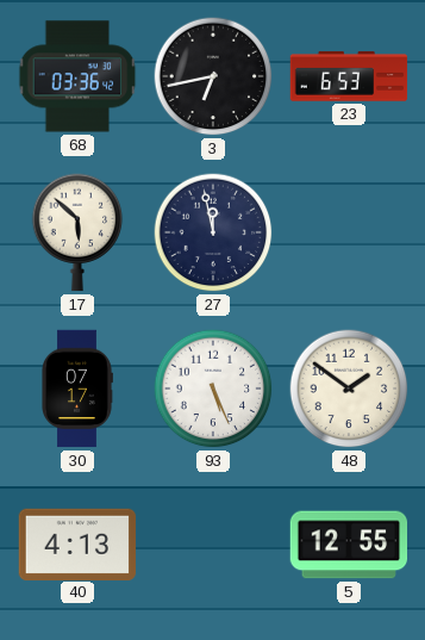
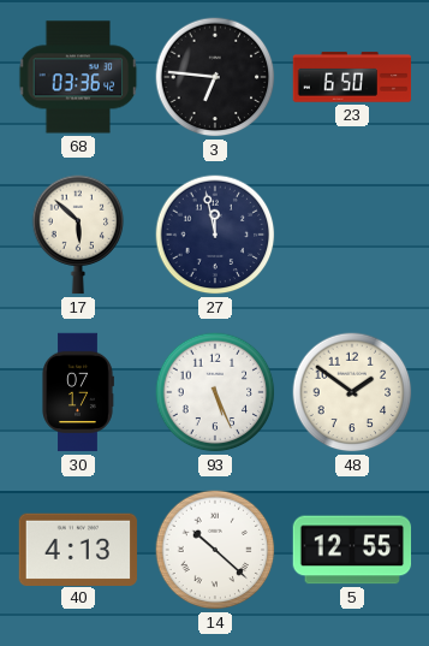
3: 6:43 -> 6:46 (215, 77)
23: 6:53 -> 6:50 (352, 77)
14: none -> 10:22 (215, 550)
